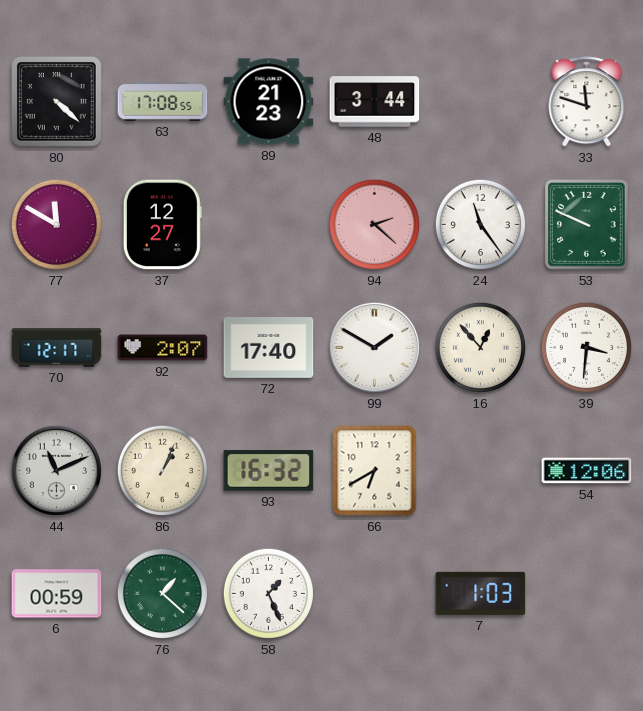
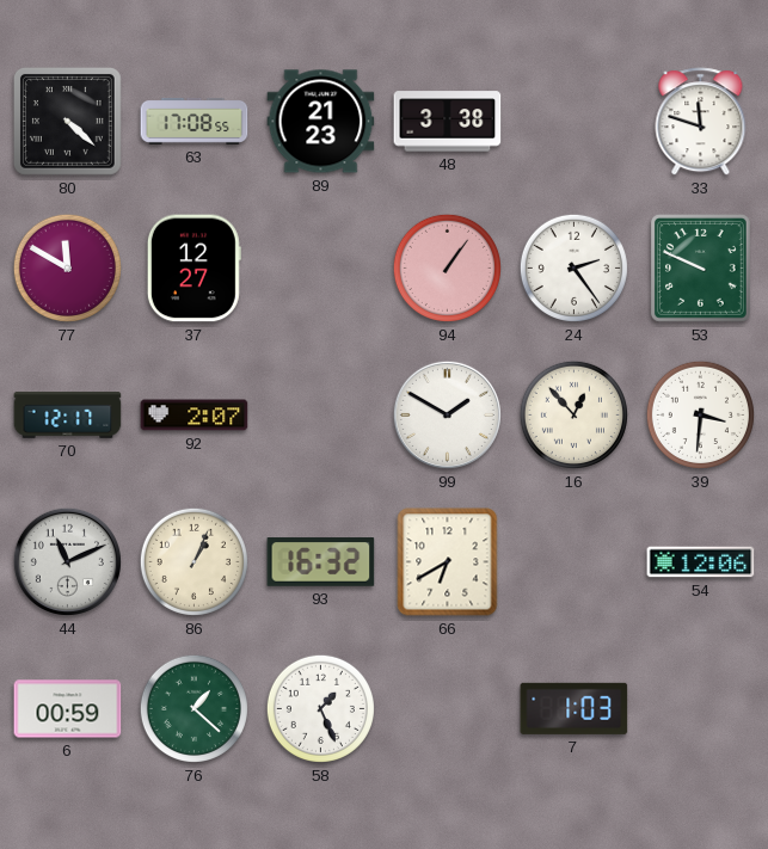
48: 3:44 -> 3:38 (448, 122)
94: 2:22 -> 1:06 (447, 267)
24: 11:24 -> 2:24 (573, 267)
72: 17:40 -> none (269, 348)
